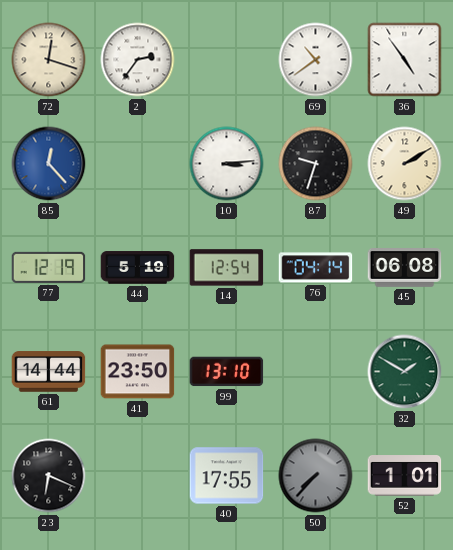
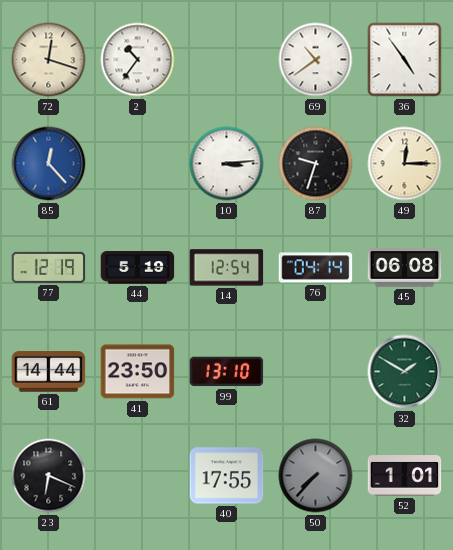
2: 2:36 -> 10:36 (138, 60)
49: 2:10 -> 12:15 (405, 164)
